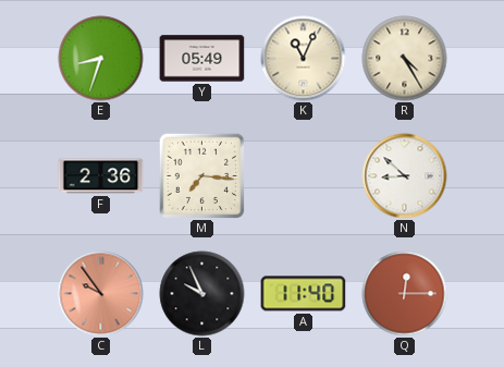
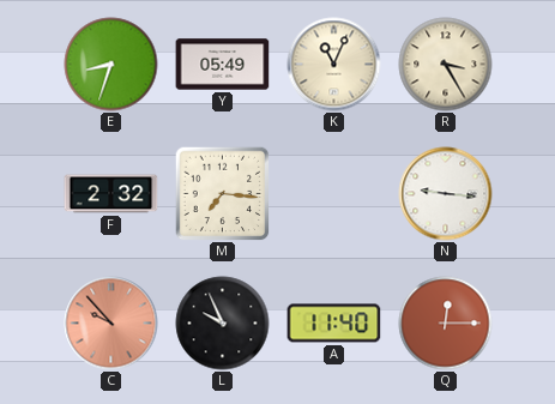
R: 4:25 -> 3:25 (446, 65)
F: 2:36 -> 2:32 (111, 194)
N: 8:52 -> 9:16 (446, 194)
C: 9:54 -> 9:53 (111, 324)
